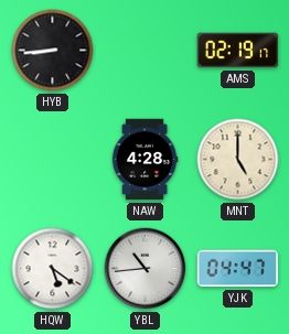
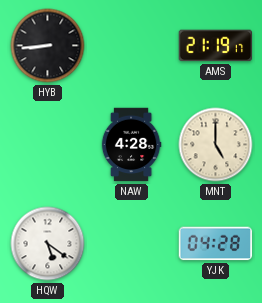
AMS: 02:19 -> 21:19 (216, 46)
YBL: 10:44 -> none (146, 269)
YJK: 04:47 -> 04:28 (216, 244)
